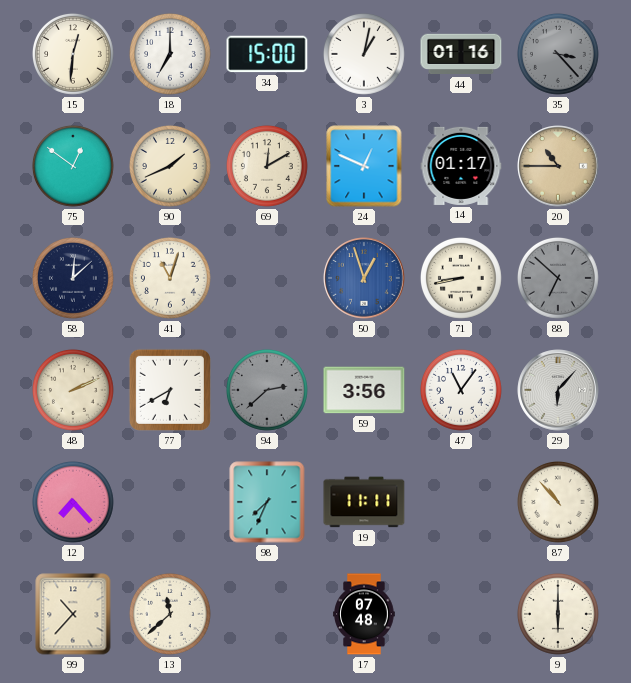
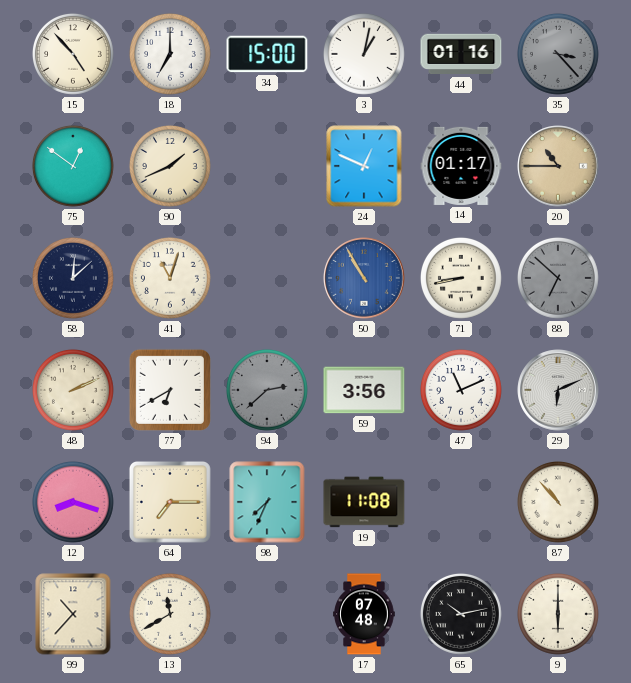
15: 12:31 -> 4:53 (73, 54)
69: 12:10 -> none (267, 166)
50: 12:57 -> 10:55 (364, 278)
47: 11:06 -> 11:11 (461, 390)
29: 6:07 -> 6:11 (558, 390)
12: 7:23 -> 8:18 (73, 502)
64: none -> 7:15 (170, 502)
19: 11:11 -> 11:08 (364, 502)
13: 11:38 -> 11:40 (170, 614)
65: none -> 10:13 (461, 614)
